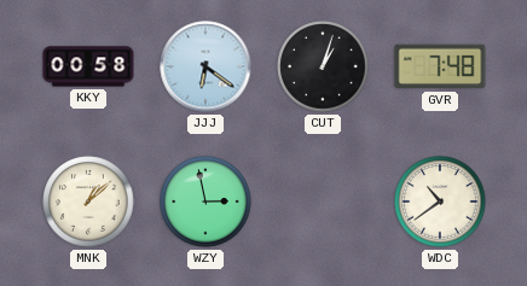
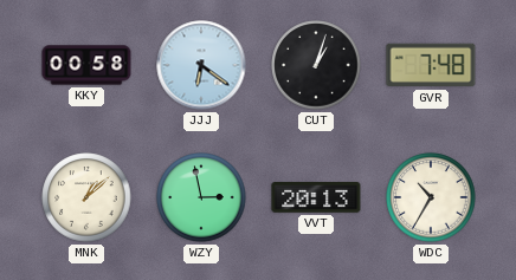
VVT: none -> 20:13 (316, 197)
WDC: 10:39 -> 10:35 (431, 197)
